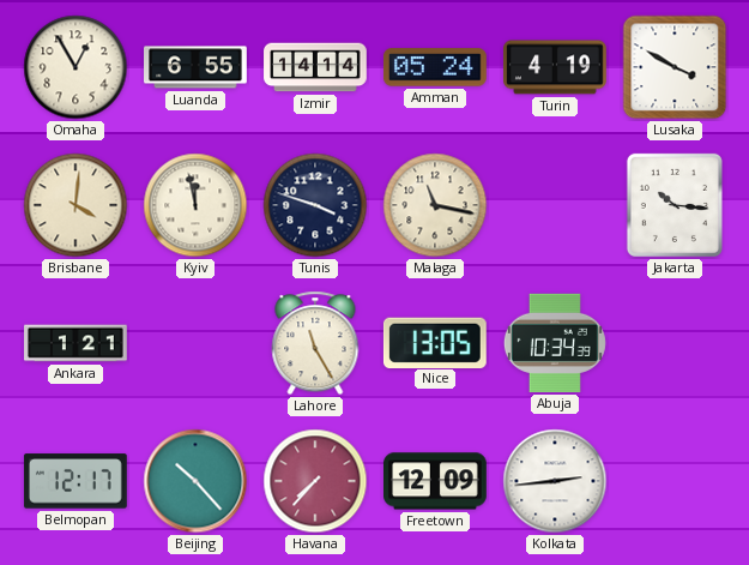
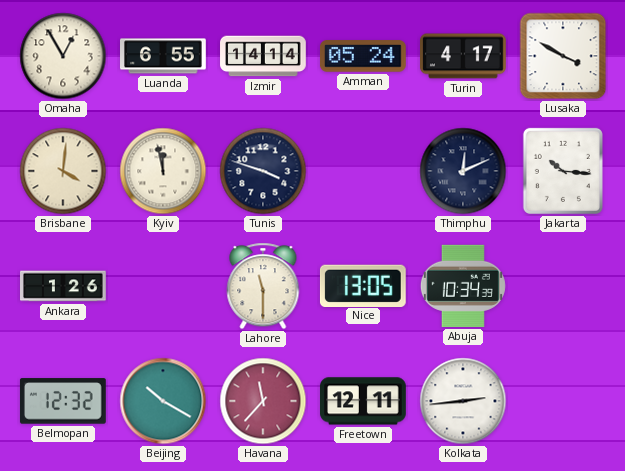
Turin: 4:19 -> 4:17 (464, 56)
Malaga: 11:17 -> none (435, 205)
Thimphu: none -> 12:11 (463, 171)
Ankara: 1:21 -> 1:26 (64, 286)
Lahore: 11:25 -> 11:30 (263, 286)
Belmopan: 12:17 -> 12:32 (63, 401)
Beijing: 10:23 -> 10:20 (163, 401)
Havana: 7:37 -> 11:37 (263, 401)
Freetown: 12:09 -> 12:11 (364, 401)
